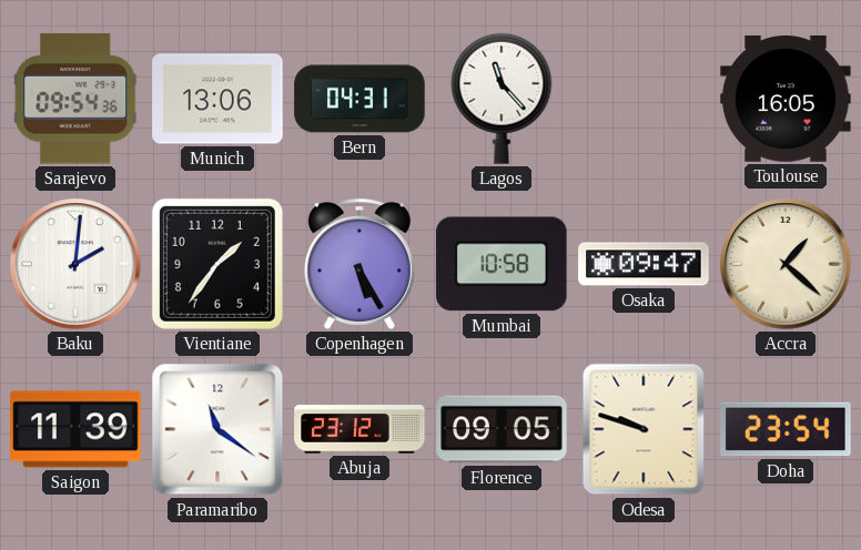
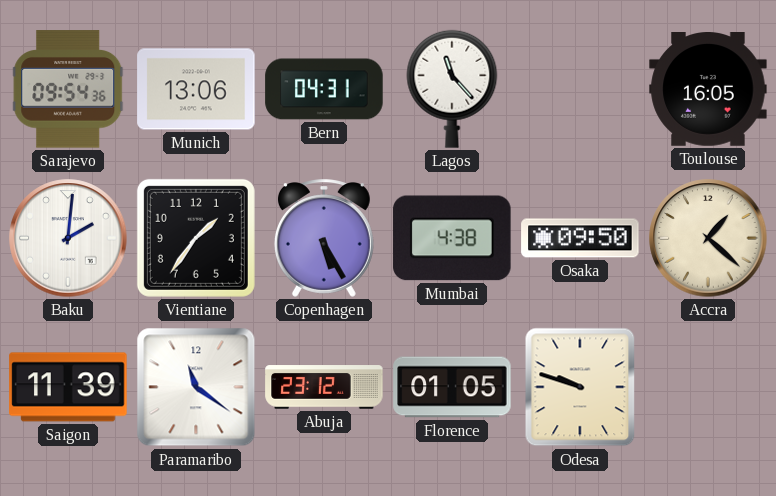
Mumbai: 10:58 -> 4:38 (452, 238)
Osaka: 09:47 -> 09:50 (580, 238)
Florence: 09:05 -> 01:05 (452, 387)
Doha: 23:54 -> none (786, 429)
